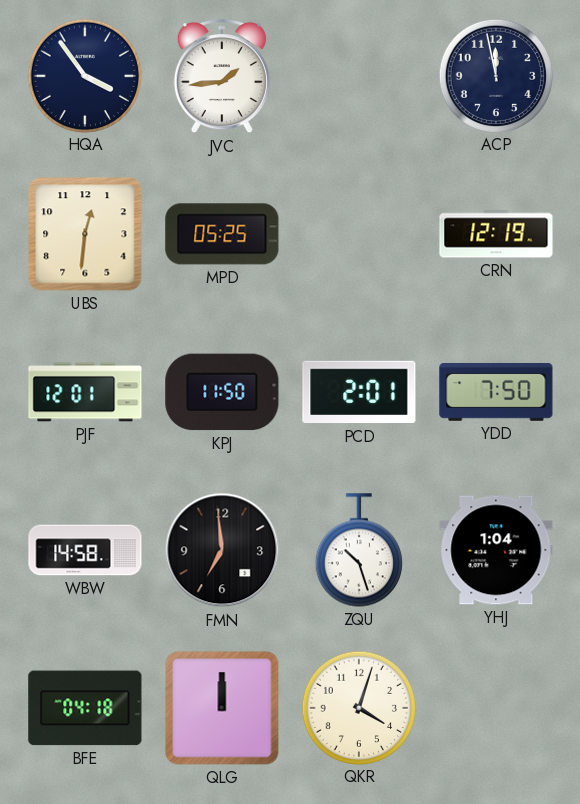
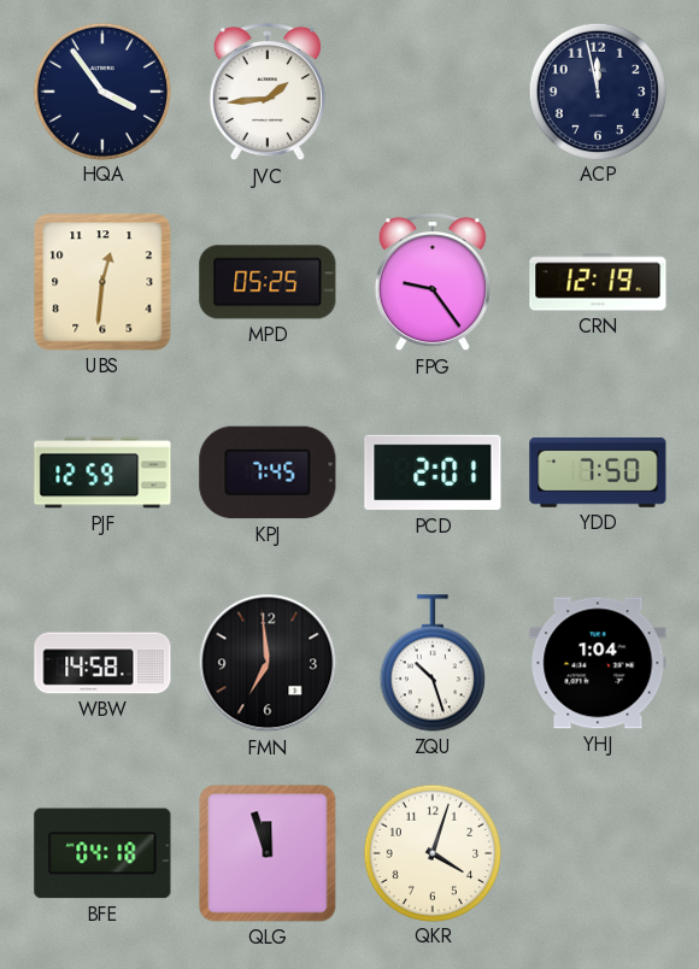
FPG: none -> 9:24 (433, 282)
PJF: 12:01 -> 12:59 (102, 472)
KPJ: 11:50 -> 7:45 (268, 472)
QLG: 12:00 -> 11:57 (268, 853)
